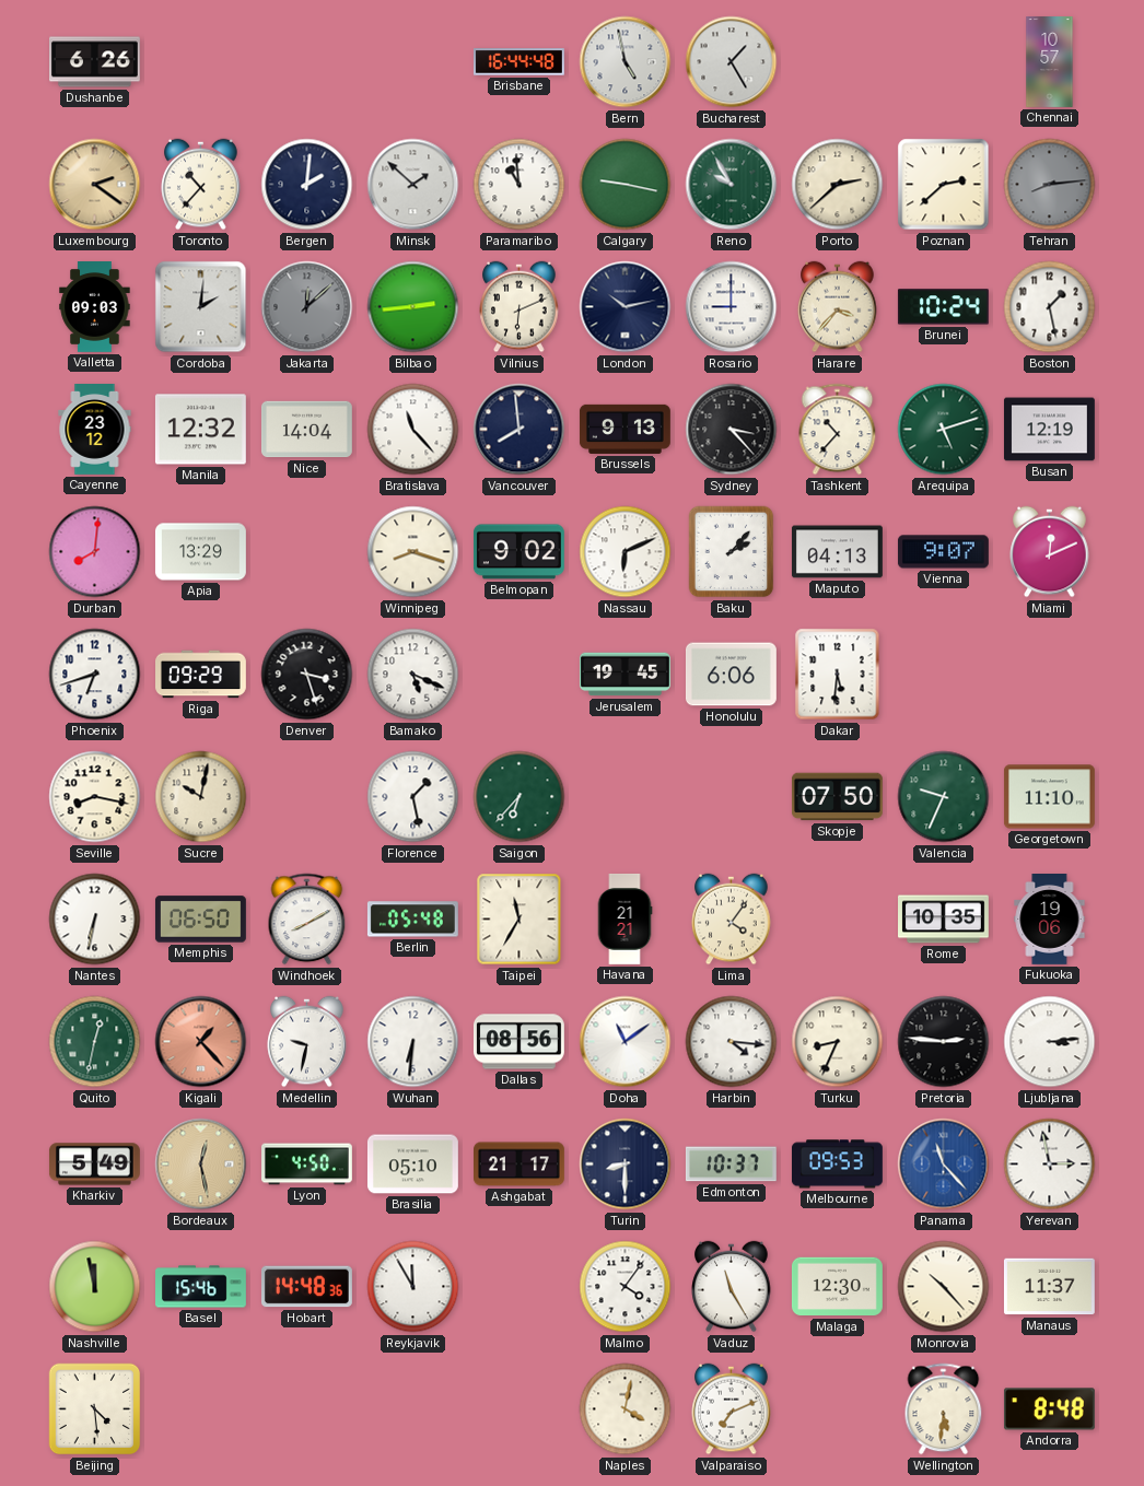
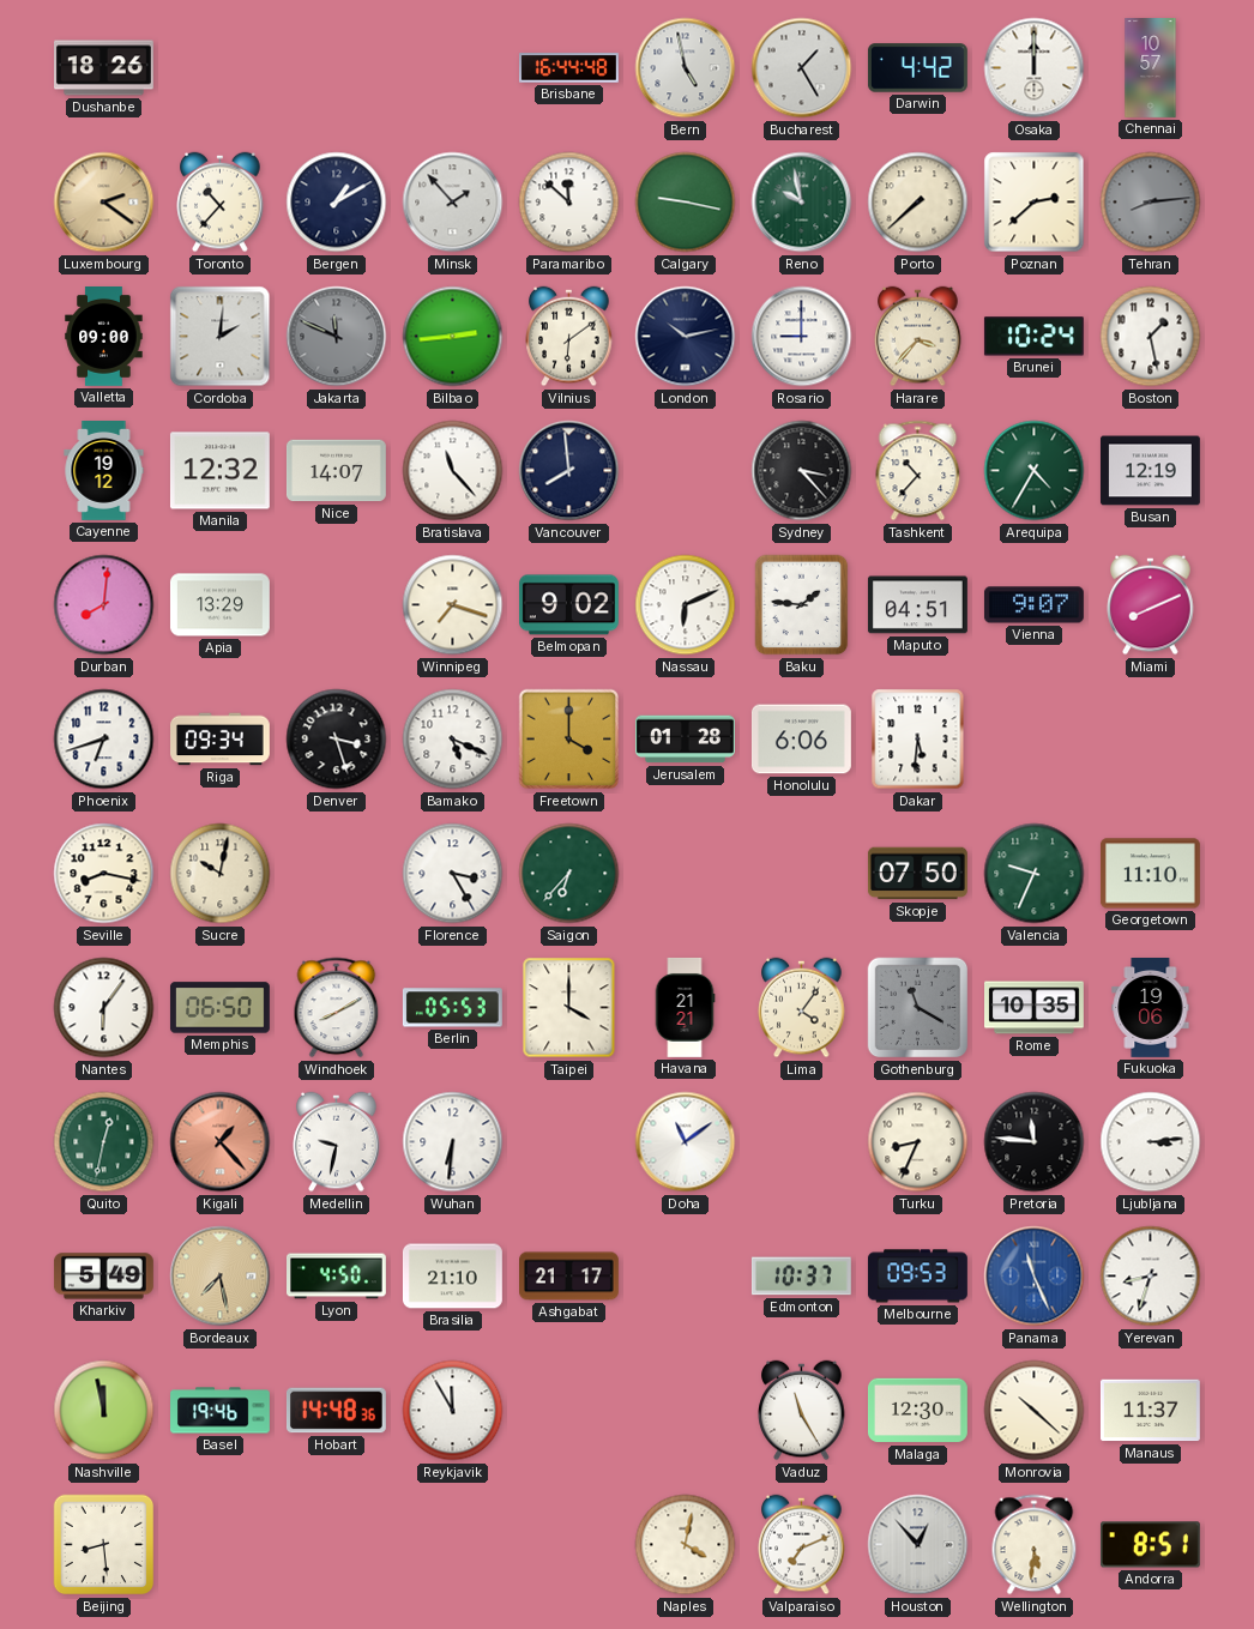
Dushanbe: 6:26 -> 18:26 (104, 68)
Darwin: none -> 4:42 (917, 68)
Osaka: none -> 12:00 (1035, 68)
Bergen: 2:01 -> 1:10 (337, 203)
Minsk: 1:52 -> 1:53 (453, 203)
Paramaribo: 10:59 -> 11:52 (569, 203)
Reno: 9:55 -> 9:58 (802, 203)
Porto: 2:38 -> 7:38 (918, 203)
Valletta: 09:03 -> 09:00 (104, 337)
Jakarta: 12:08 -> 11:49 (337, 337)
Vilnius: 6:11 -> 6:09 (569, 337)
Cayenne: 23:12 -> 19:12 (104, 471)
Nice: 14:04 -> 14:07 (336, 471)
Brussels: 9:13 -> none (624, 429)
Arequipa: 5:12 -> 4:35 (1035, 471)
Winnipeg: 8:18 -> 7:18 (453, 605)
Baku: 2:07 -> 1:46 (802, 605)
Maputo: 04:13 -> 04:51 (917, 605)
Miami: 12:11 -> 8:11 (1151, 605)
Riga: 09:29 -> 09:34 (221, 740)
Freetown: none -> 4:00 (569, 740)
Jerusalem: 19:45 -> 01:28 (685, 740)
Florence: 1:28 -> 3:25 (453, 874)
Nantes: 6:32 -> 6:06 (104, 1008)
Berlin: 05:48 -> 05:53 (452, 1008)
Taipei: 11:35 -> 4:00 (569, 1008)
Gothenburg: none -> 11:20 (918, 1008)
Dallas: 08:56 -> none (518, 1042)
Harbin: 4:16 -> none (732, 1042)
Pretoria: 2:46 -> 11:46 (1035, 1142)
Bordeaux: 12:28 -> 7:28 (221, 1277)
Brasilia: 05:10 -> 21:10 (452, 1277)
Turin: 8:30 -> none (626, 1165)
Panama: 11:23 -> 11:26 (1035, 1277)
Yerevan: 2:58 -> 8:33 (1151, 1277)
Basel: 15:46 -> 19:46 (221, 1411)
Malmo: 4:06 -> none (626, 1287)
Monrovia: 10:23 -> 10:22 (1035, 1411)
Beijing: 4:29 -> 8:29 (104, 1545)
Houston: none -> 12:53 (918, 1545)
Andorra: 8:48 -> 8:51 (1150, 1545)
